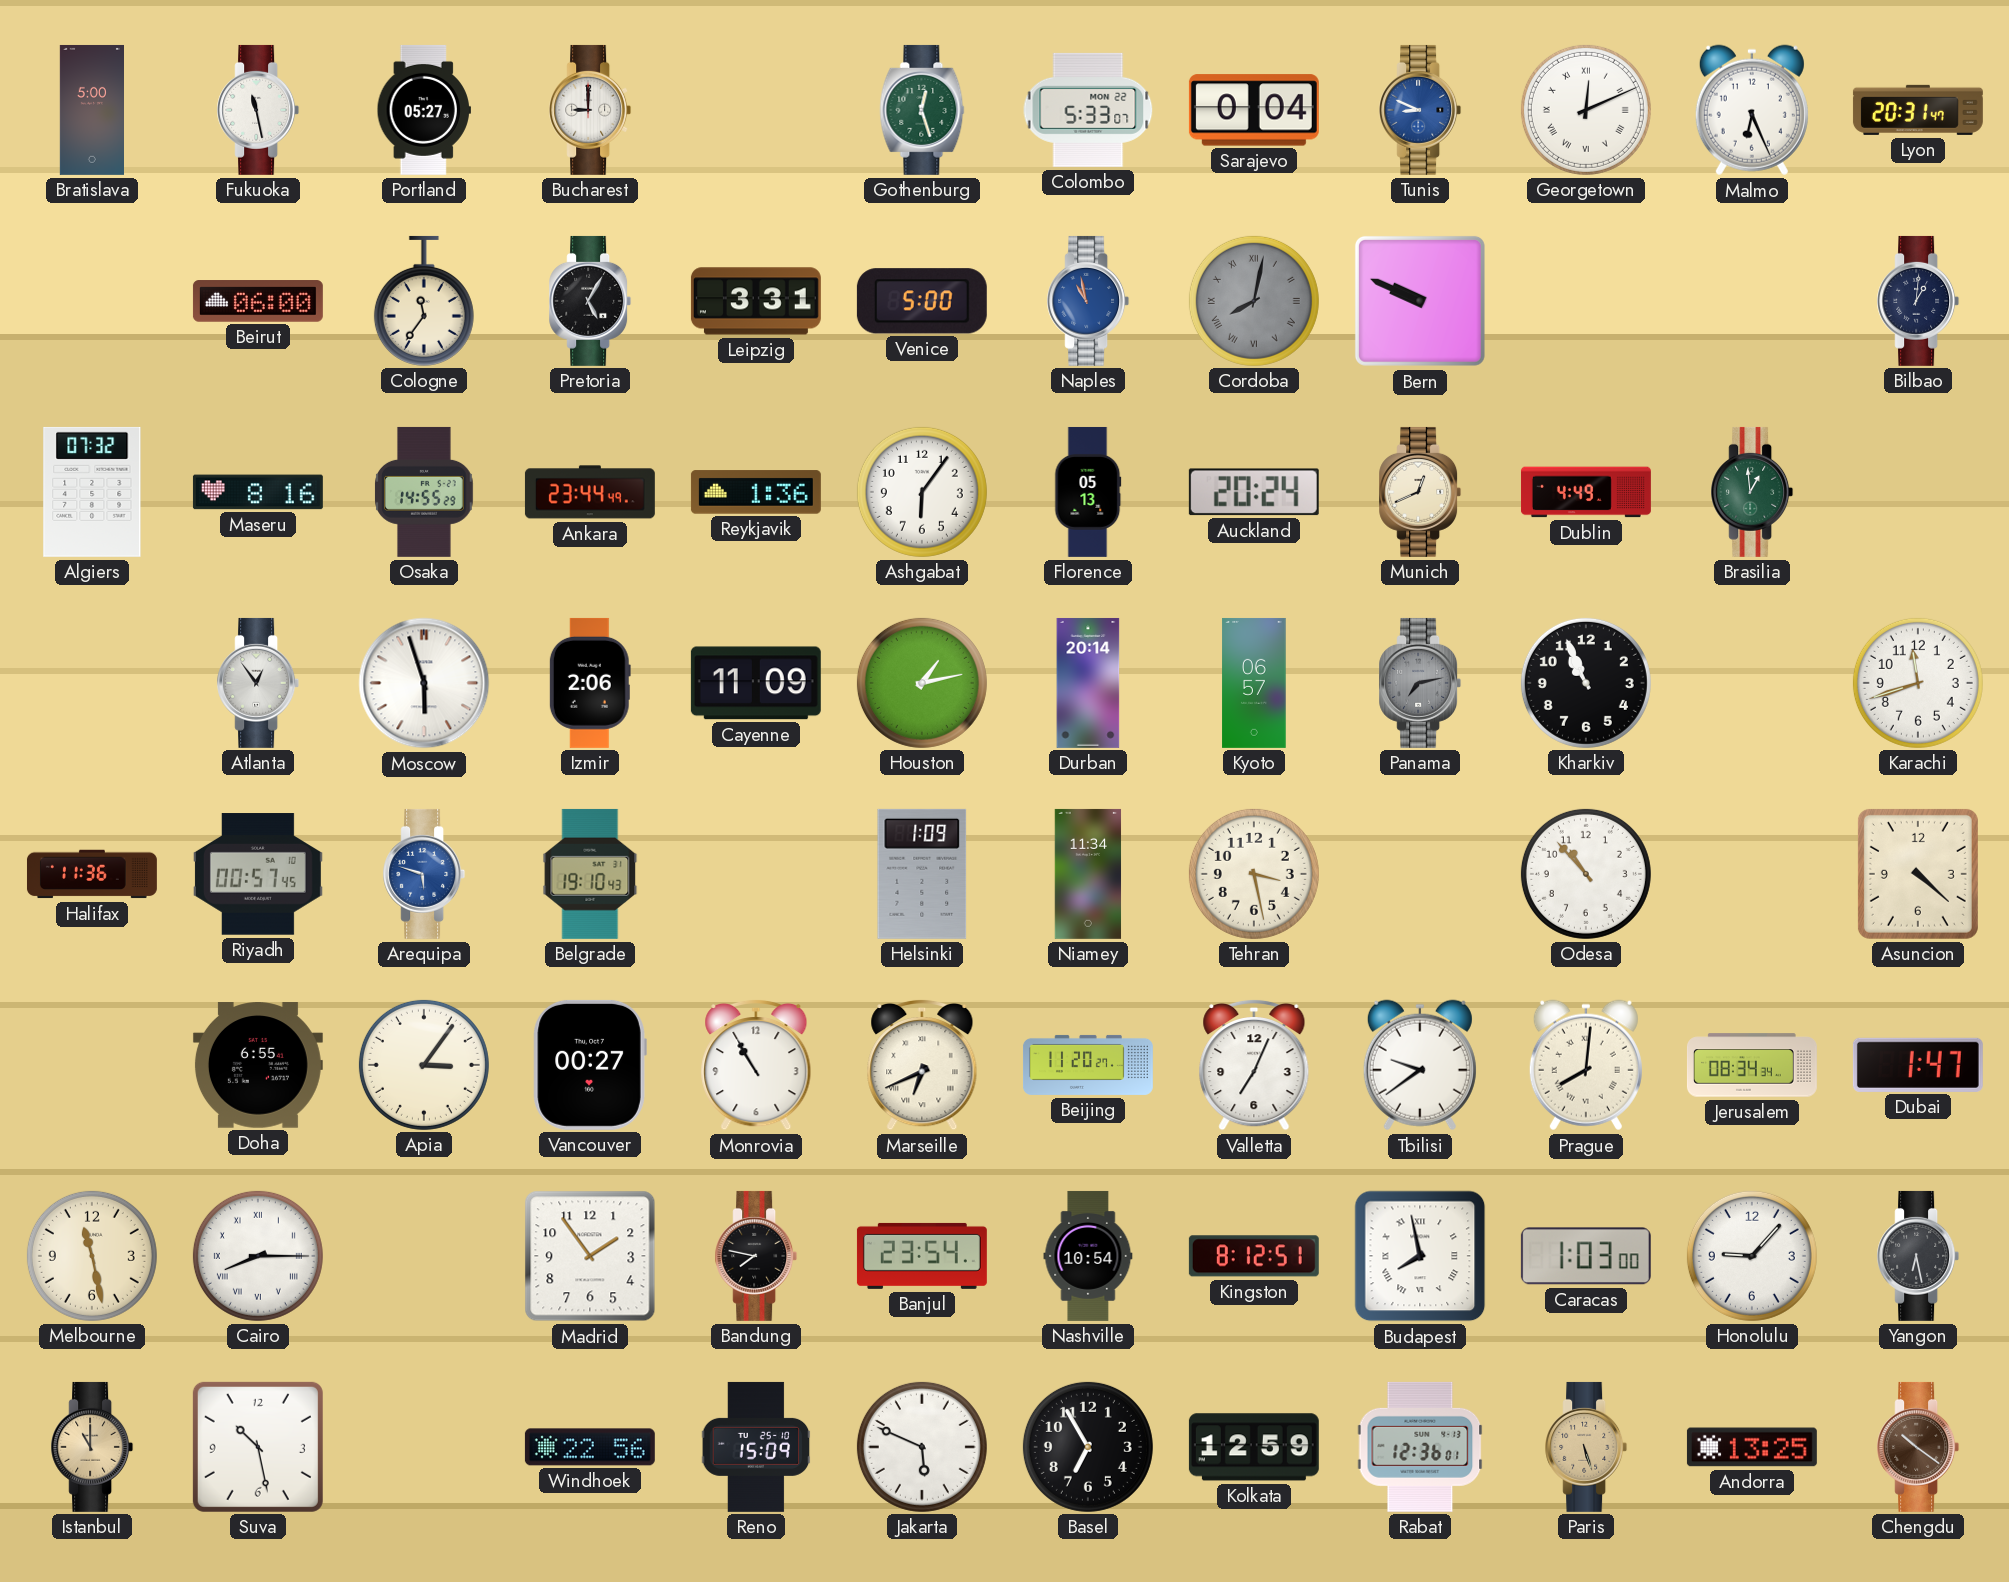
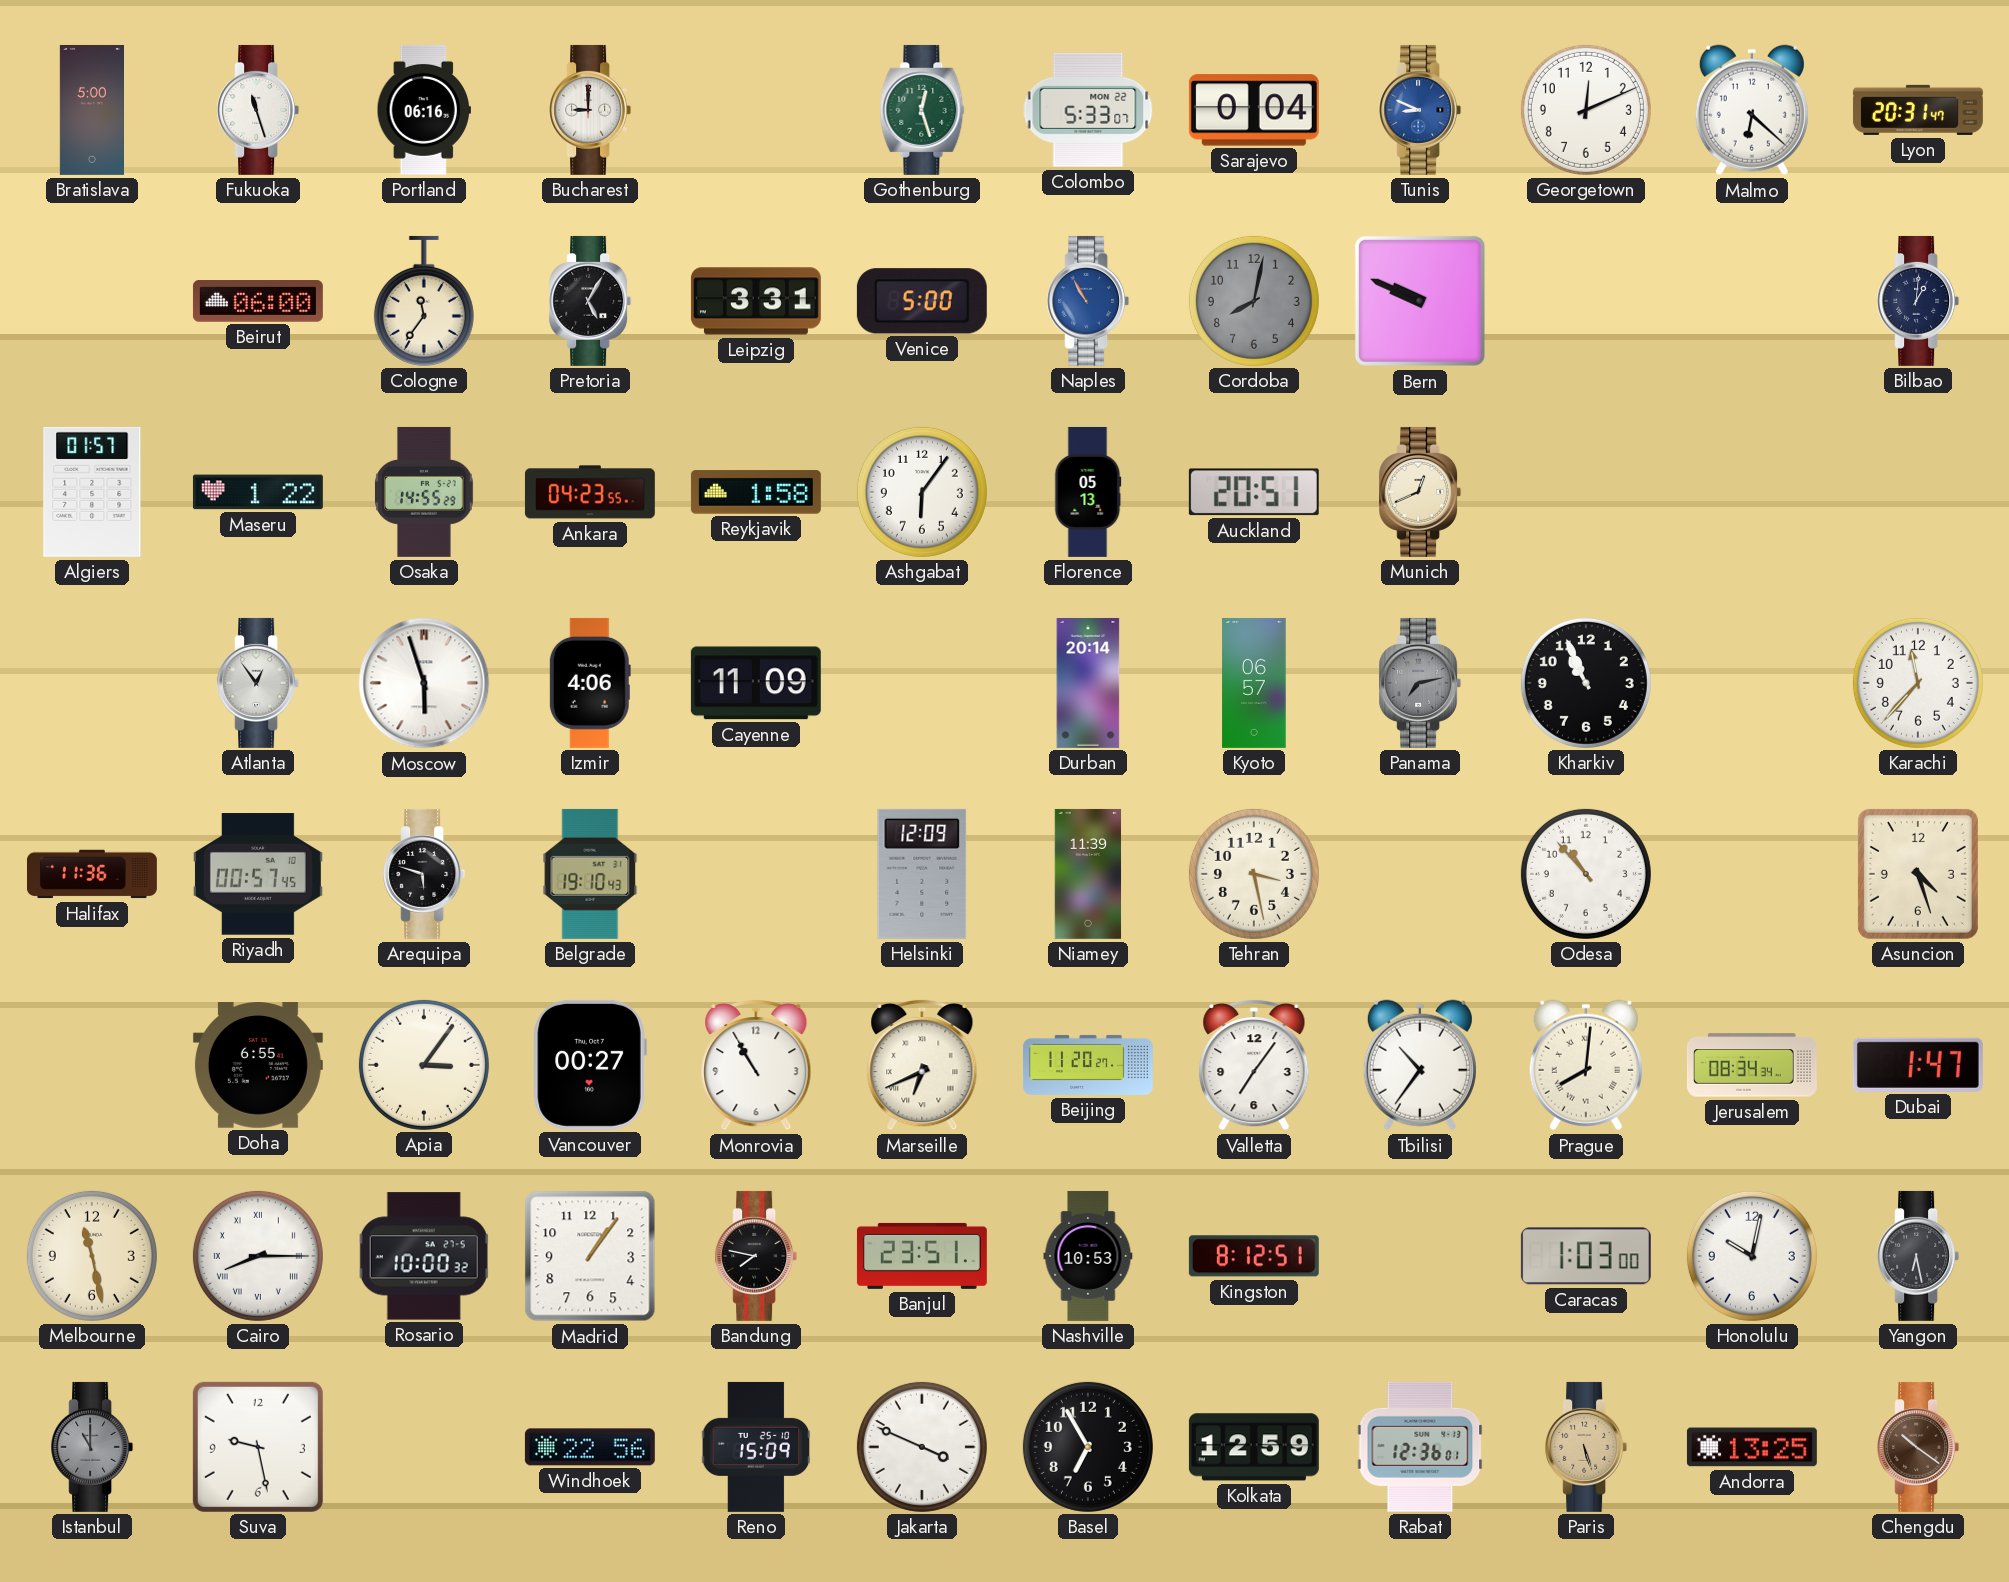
Fukuoka: 11:28 -> 11:27 (258, 110)
Portland: 05:27 -> 06:16 (424, 110)
Georgetown numerals: Roman -> Arabic (1586, 110)
Malmo: 6:26 -> 6:22 (1752, 110)
Naples: 10:58 -> 10:55 (1088, 301)
Cordoba numerals: Roman -> Arabic (1254, 301)
Algiers: 07:32 -> 01:57 (92, 492)
Maseru: 8:16 -> 1:22 (258, 492)
Ankara: 23:44 -> 04:23 (590, 492)
Reykjavik: 1:36 -> 1:58 (756, 492)
Auckland: 20:24 -> 20:51 (1254, 492)
Dublin: 4:49 -> none (1586, 492)
Brasilia: 12:59 -> none (1752, 492)
Izmir: 2:06 -> 4:06 (590, 683)
Houston: 1:13 -> none (922, 683)
Karachi: 11:42 -> 11:37 (1918, 683)
Arequipa dial: blue -> black (424, 874)
Helsinki: 1:09 -> 12:09 (922, 874)
Niamey: 11:34 -> 11:39 (1088, 874)
Asuncion: 4:22 -> 4:27 (1918, 874)
Valletta: 7:04 -> 7:06 (1254, 1065)
Tbilisi: 9:39 -> 10:36 (1420, 1065)
Rosario: none -> 10:00 (424, 1256)
Madrid: 1:54 -> 1:06 (590, 1256)
Banjul: 23:54 -> 23:51 (922, 1256)
Nashville: 10:54 -> 10:53 (1088, 1256)
Budapest: 7:58 -> none (1420, 1256)
Honolulu: 9:07 -> 10:02 (1752, 1256)
Istanbul dial: champagne -> grey (92, 1447)
Suva: 10:28 -> 9:28 (258, 1447)
Jakarta: 5:49 -> 3:49 (922, 1447)
